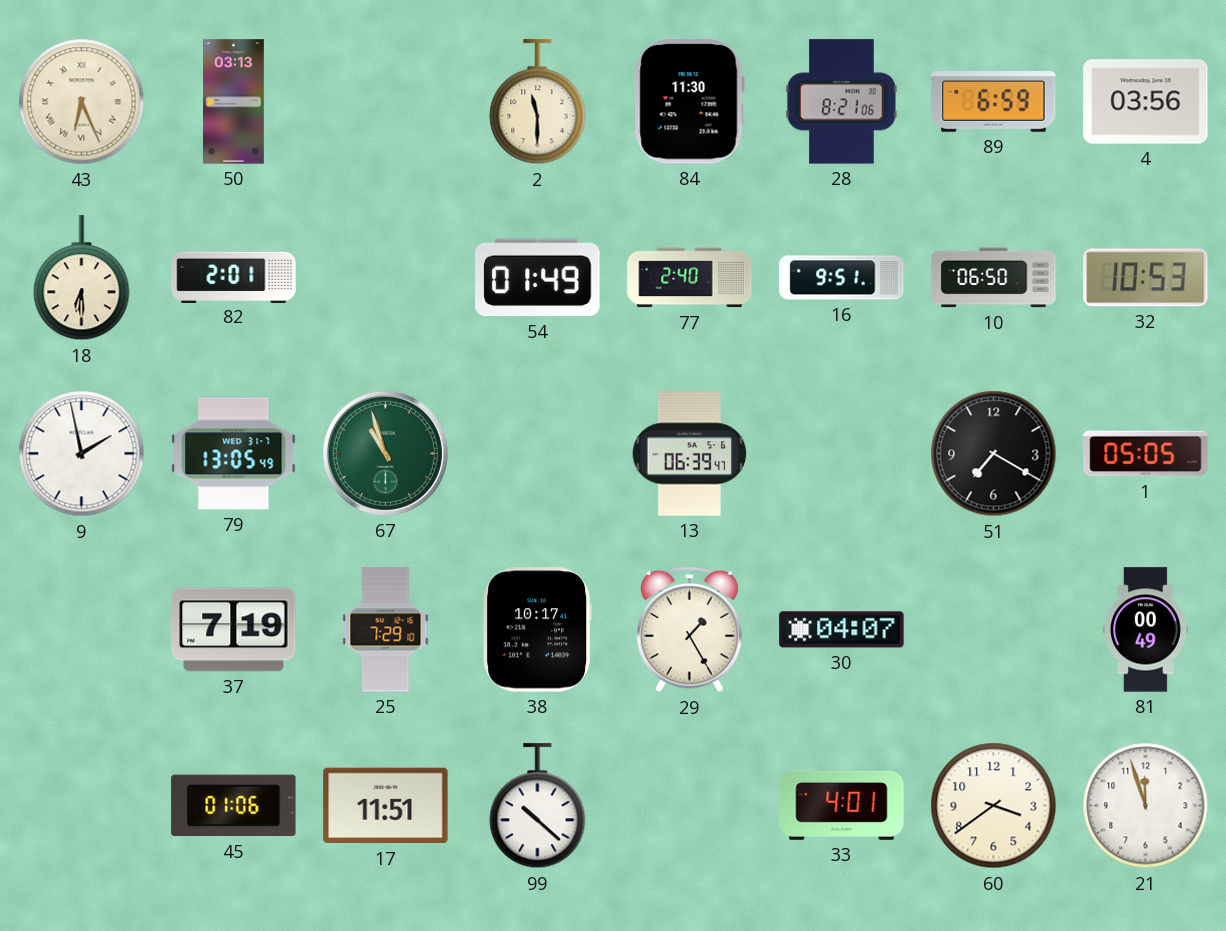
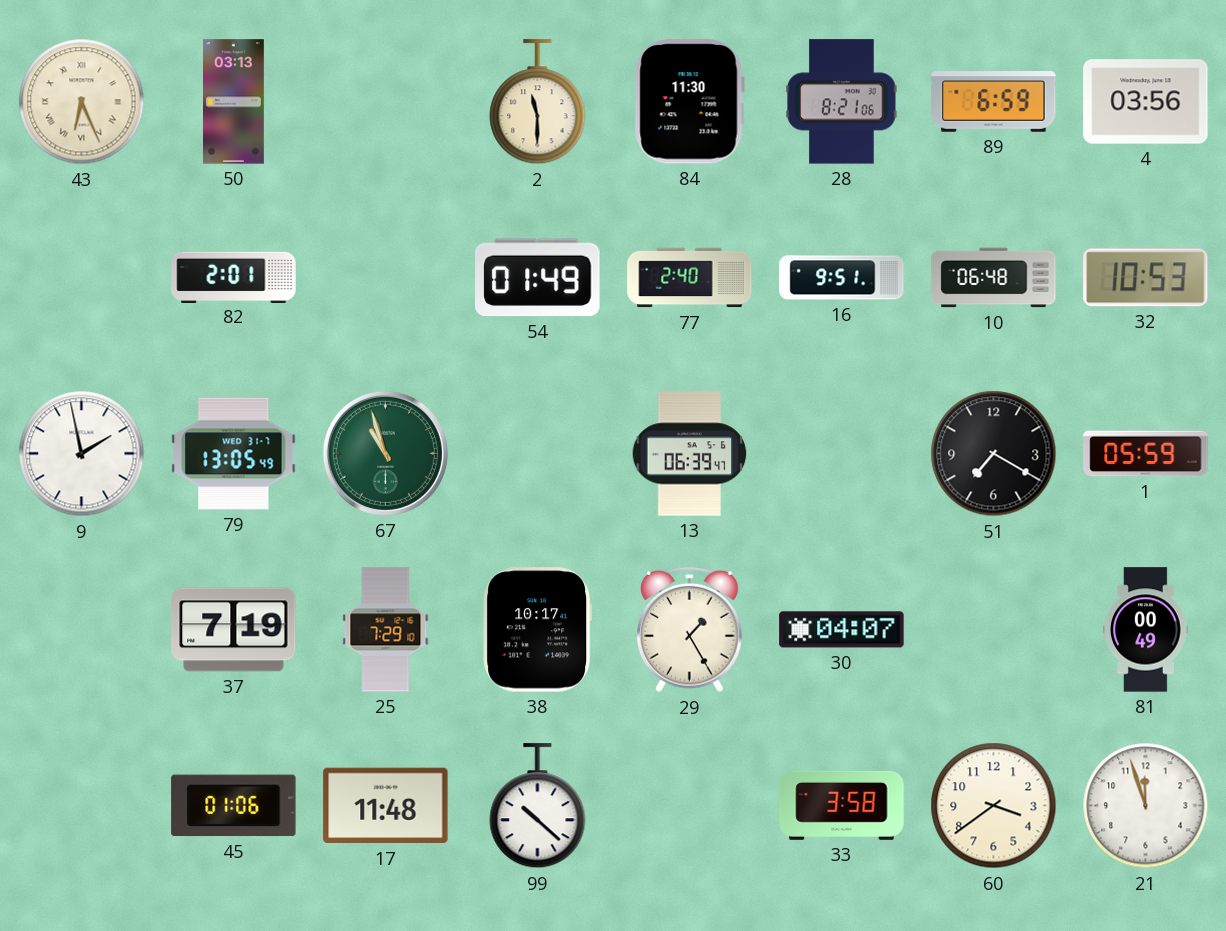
18: 6:30 -> none (82, 278)
10: 06:50 -> 06:48 (994, 278)
1: 05:05 -> 05:59 (1146, 454)
17: 11:51 -> 11:48 (386, 806)
33: 4:01 -> 3:58 (842, 805)
